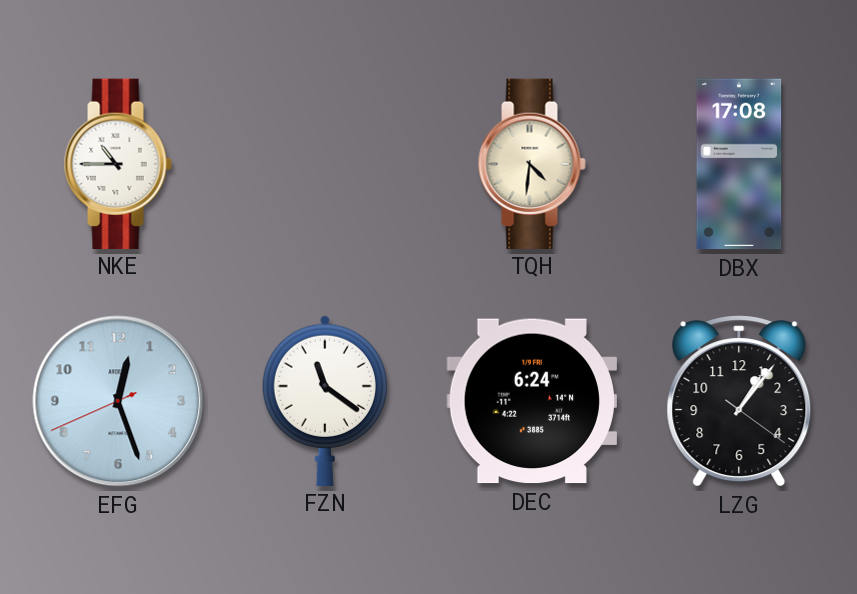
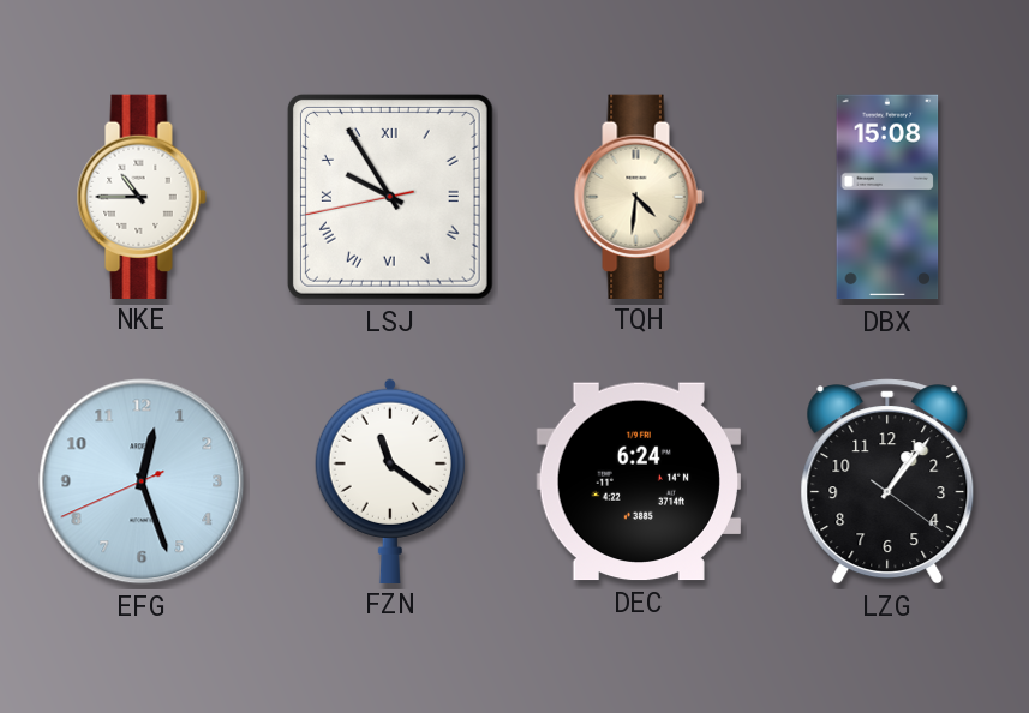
LSJ: none -> 9:54 (390, 197)
DBX: 17:08 -> 15:08 (887, 197)
